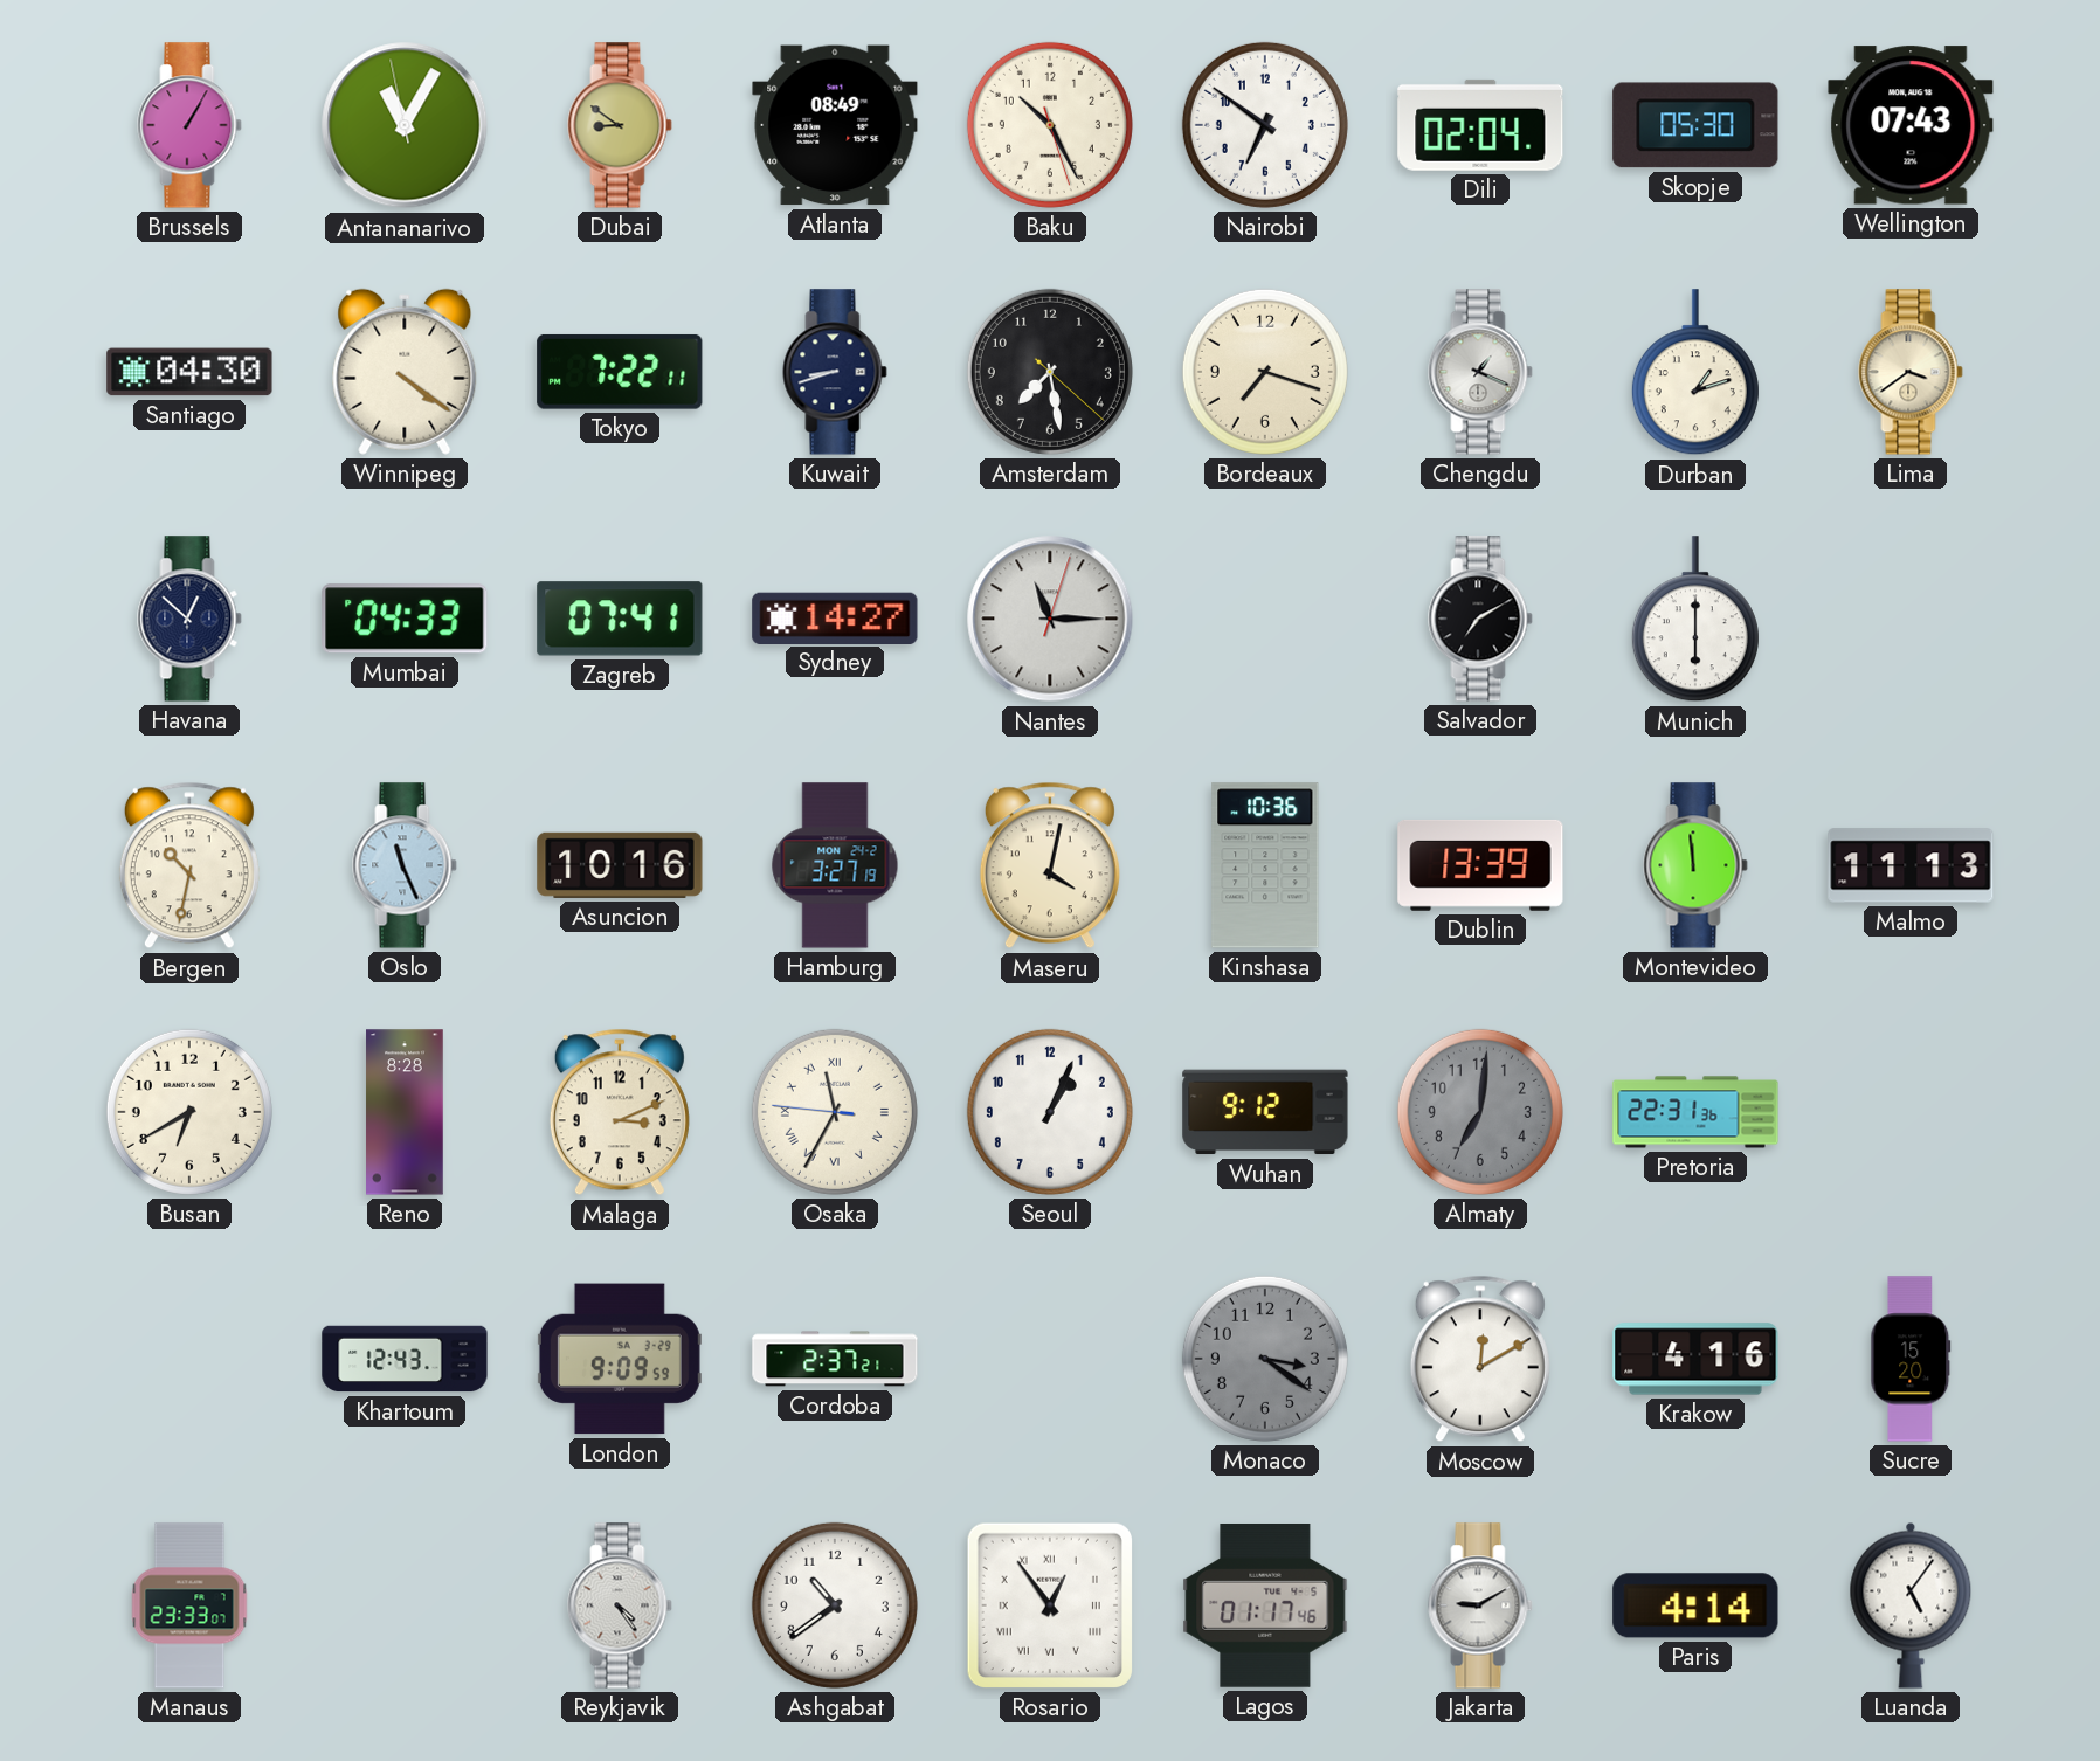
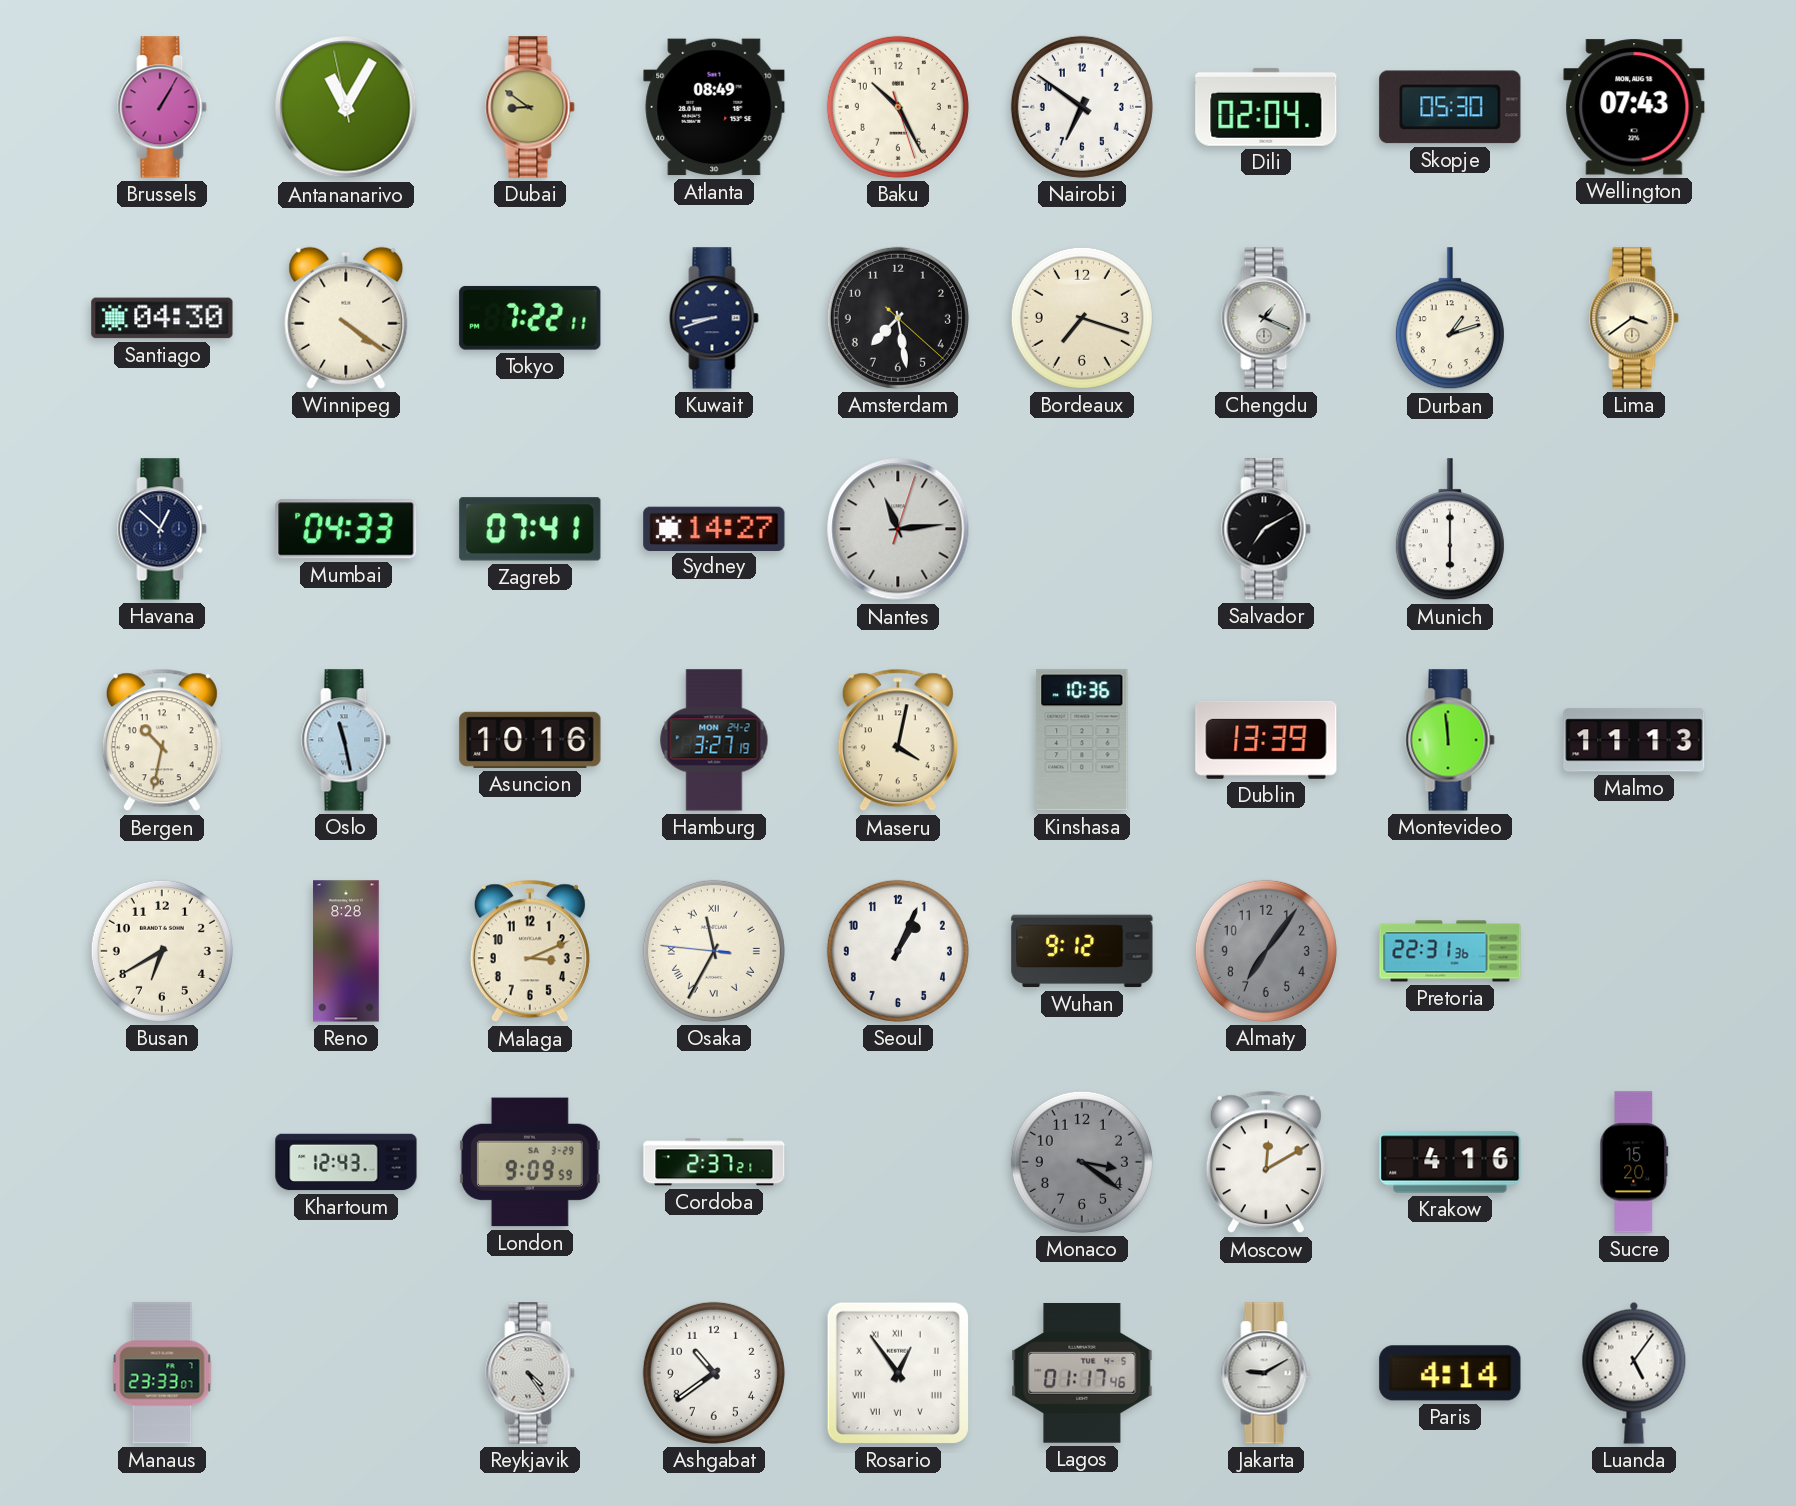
Nantes: 11:15 -> 11:14 (898, 529)
Oslo: 11:26 -> 11:28 (346, 740)
Almaty: 7:01 -> 7:06 (1266, 951)
